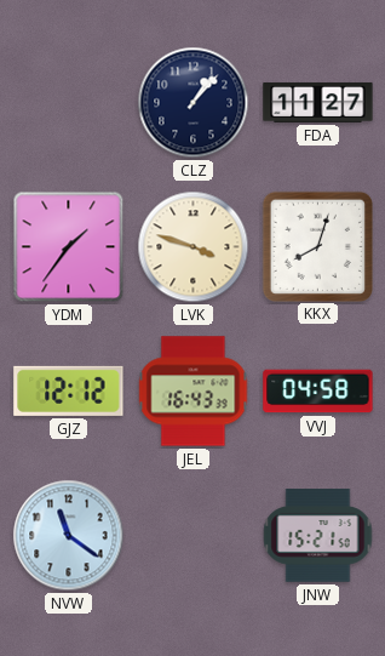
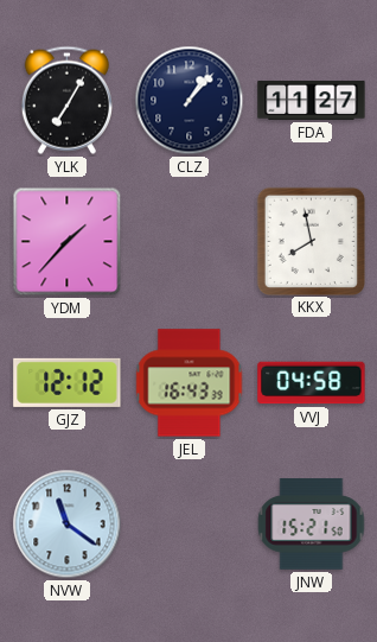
YLK: none -> 7:05 (66, 100)
YDM: 1:36 -> 1:37 (68, 242)
LVK: 3:48 -> none (194, 247)
KKX: 8:03 -> 7:58 (311, 241)
